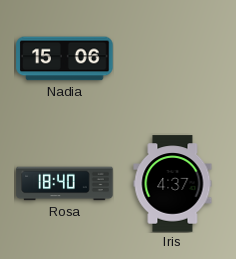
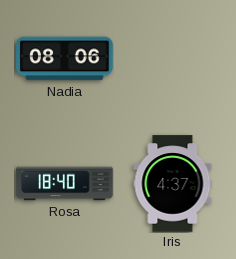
Nadia: 15:06 -> 08:06 (65, 59)
